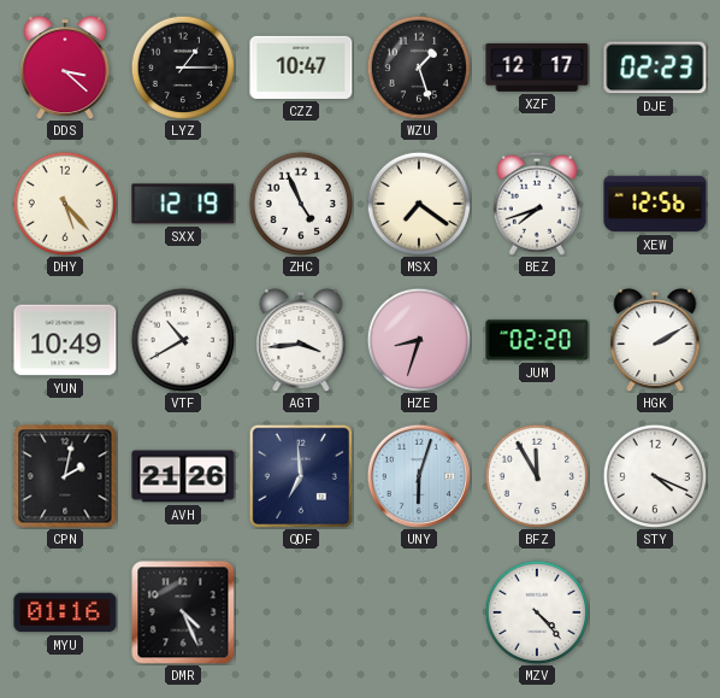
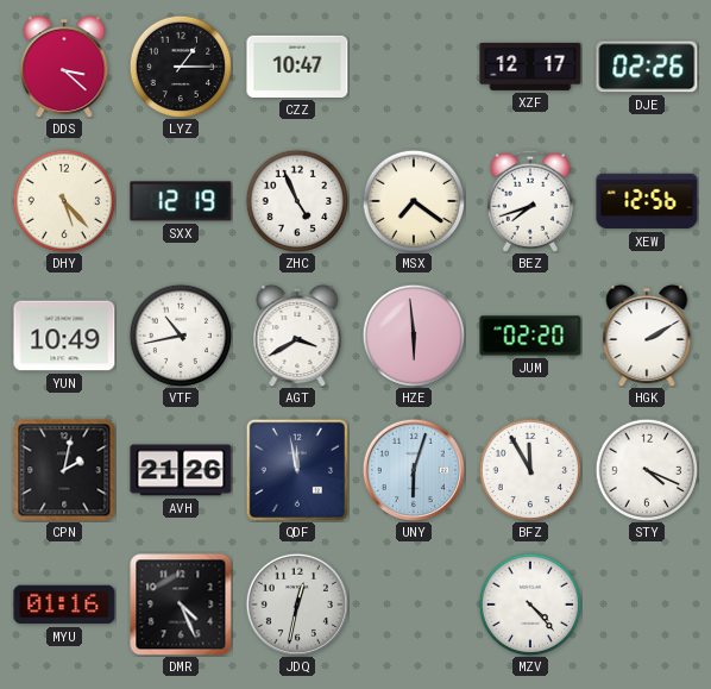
WZU: 1:27 -> none (419, 68)
DJE: 02:23 -> 02:26 (647, 67)
VTF: 10:40 -> 10:43 (181, 336)
AGT: 3:44 -> 3:40 (297, 336)
HZE: 8:33 -> 5:59 (414, 336)
QDF: 6:59 -> 11:58 (296, 469)
JDQ: none -> 12:32 (297, 605)
